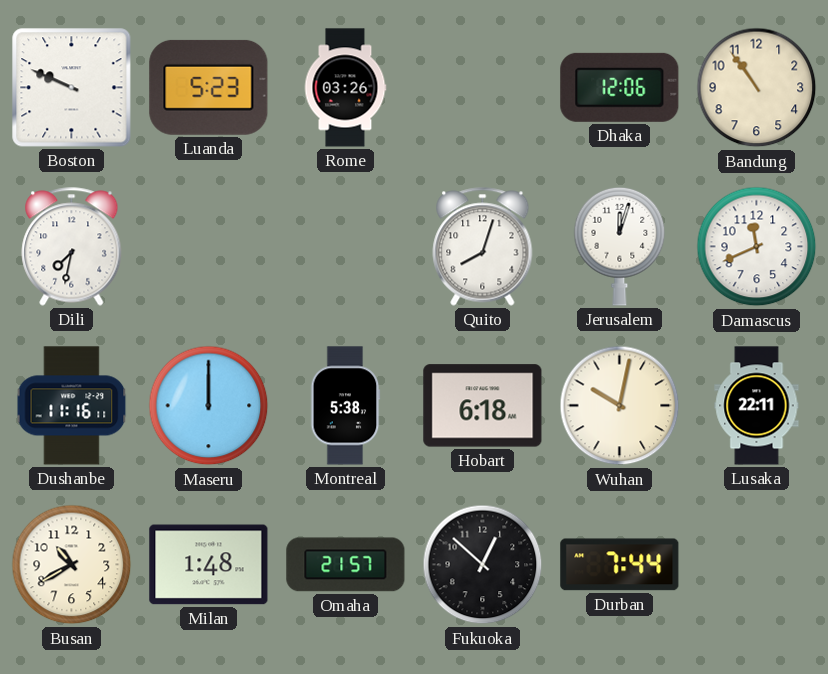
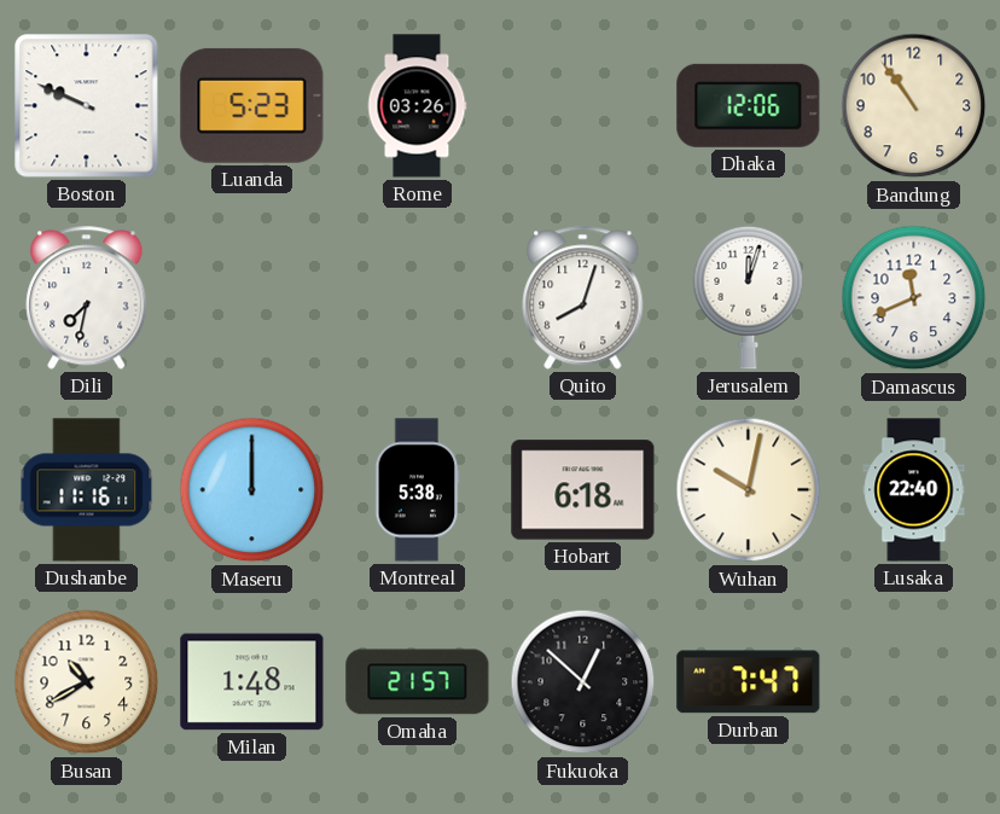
Lusaka: 22:11 -> 22:40 (914, 490)
Durban: 7:44 -> 7:47 (749, 682)
